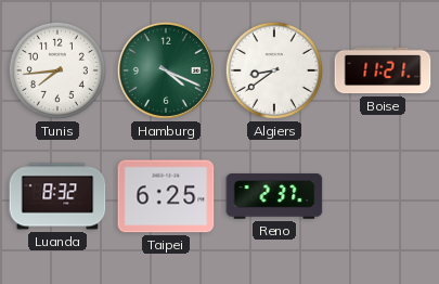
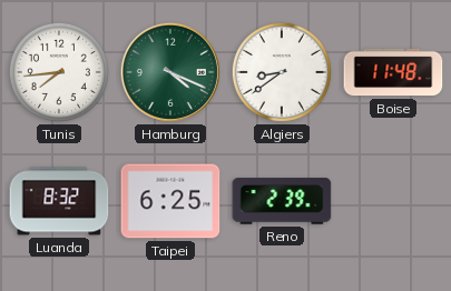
Boise: 11:21 -> 11:48 (393, 72)
Reno: 2:37 -> 2:39 (282, 201)
